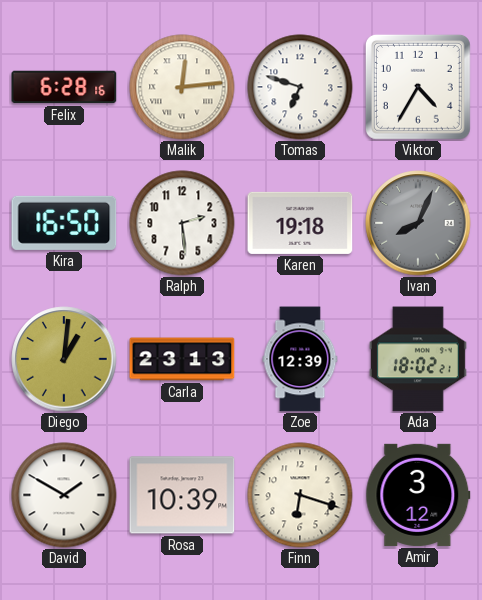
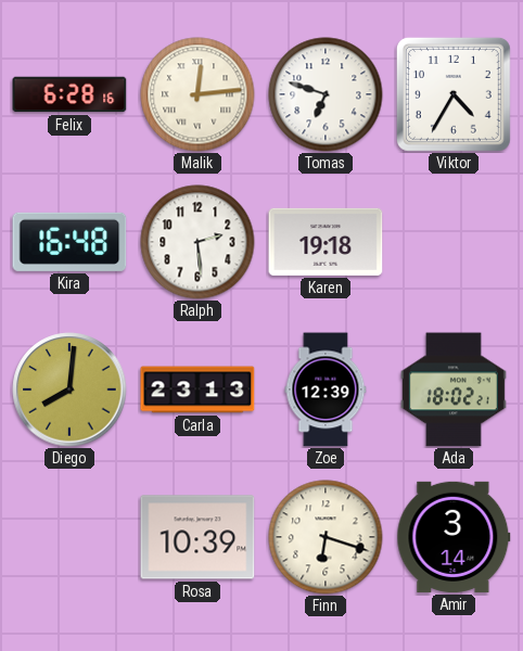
Kira: 16:50 -> 16:48 (69, 242)
Ivan: 8:04 -> none (418, 223)
Diego: 1:01 -> 8:01 (69, 390)
David: 1:50 -> none (64, 495)
Amir: 3:12 -> 3:14 (454, 537)
